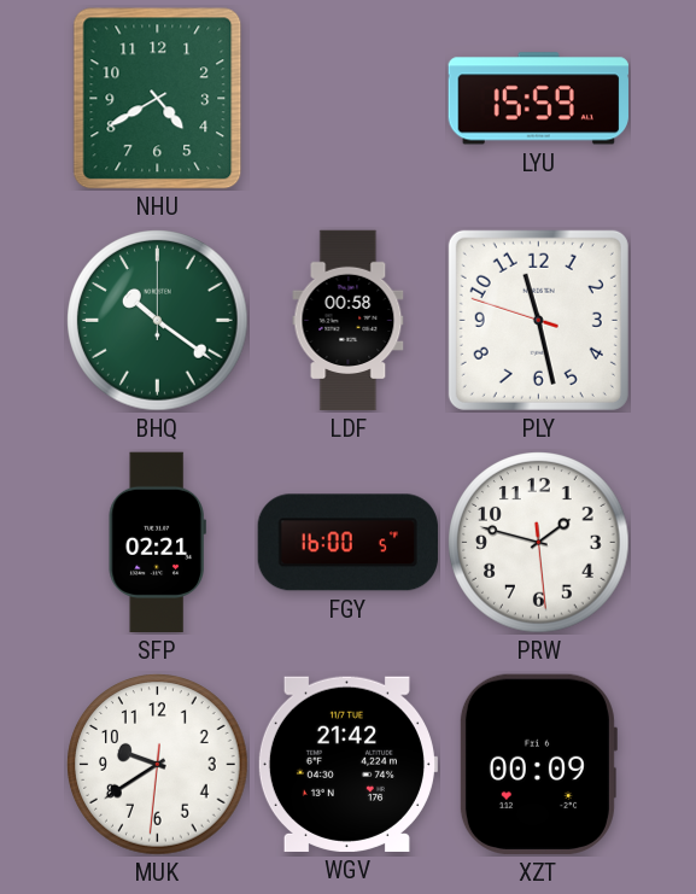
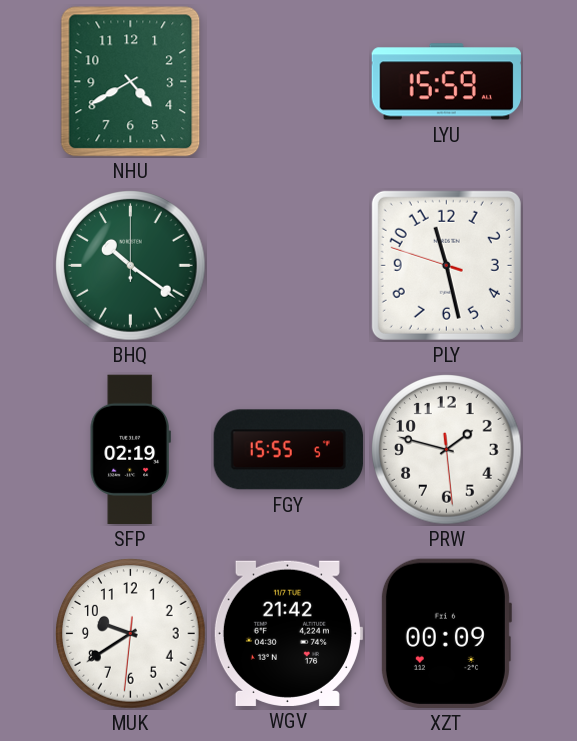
LDF: 00:58 -> none (349, 321)
SFP: 02:21 -> 02:19 (130, 450)
FGY: 16:00 -> 15:55 (288, 450)
